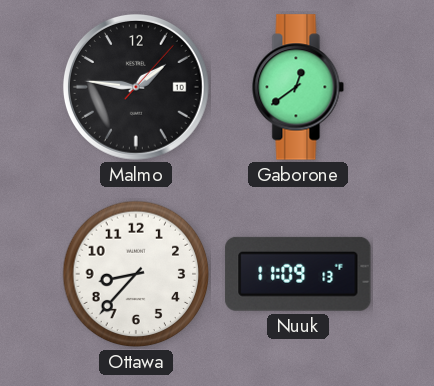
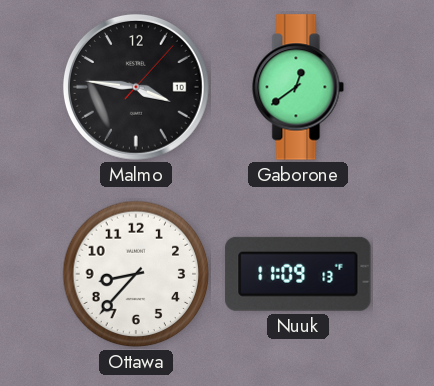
Malmo: 1:46 -> 3:46 (136, 87)
